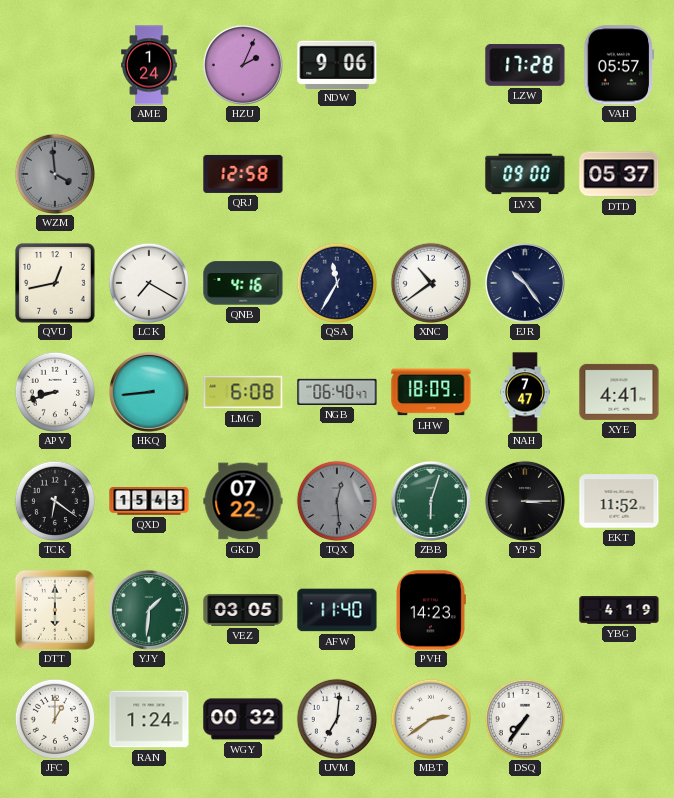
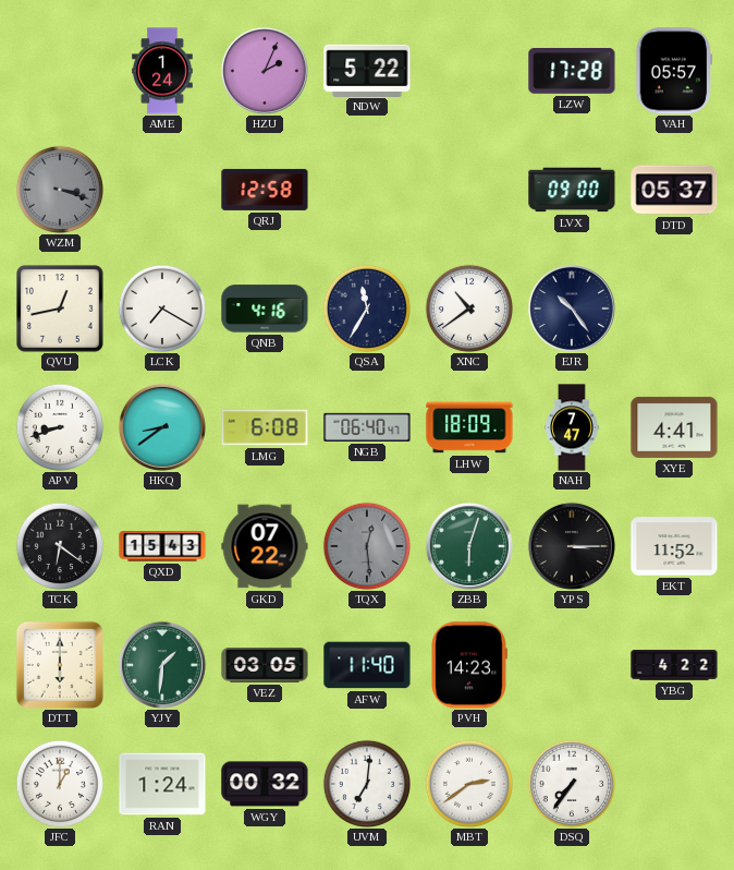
NDW: 9:06 -> 5:22 (367, 70)
WZM: 3:59 -> 3:18 (59, 189)
HKQ: 8:44 -> 8:39 (162, 427)
YBG: 4:19 -> 4:22 (674, 665)
